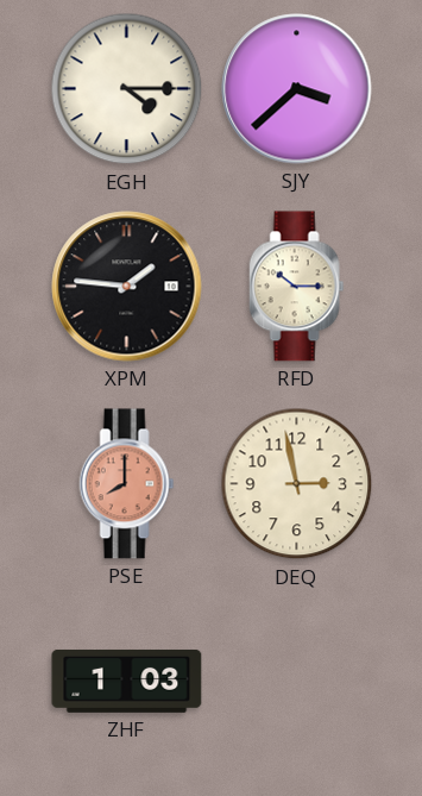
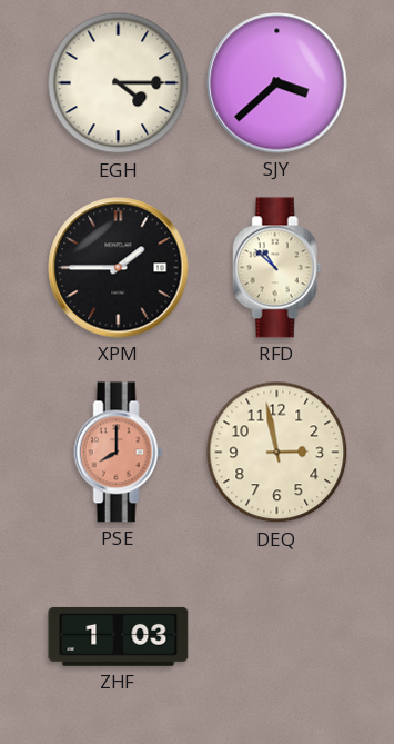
XPM: 1:46 -> 1:45 (119, 268)
RFD: 10:15 -> 10:52 (277, 268)
